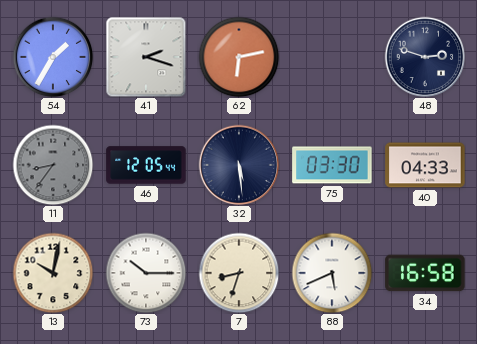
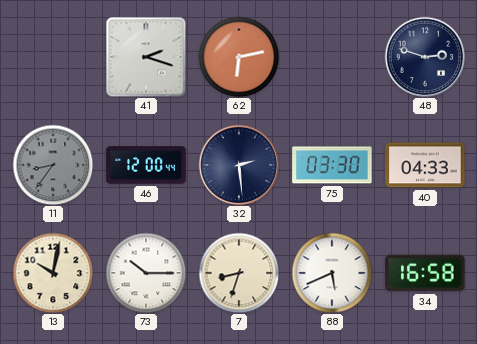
54: 1:35 -> none (53, 57)
46: 12:05 -> 12:00 (146, 165)
32: 5:29 -> 2:29 (239, 165)
